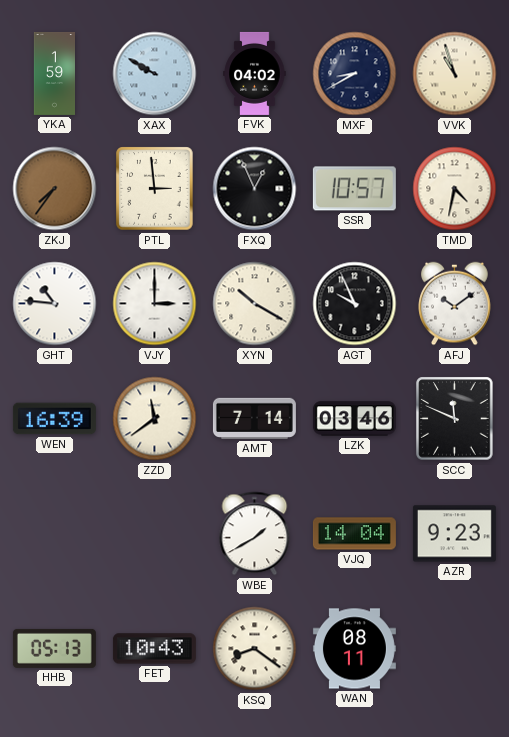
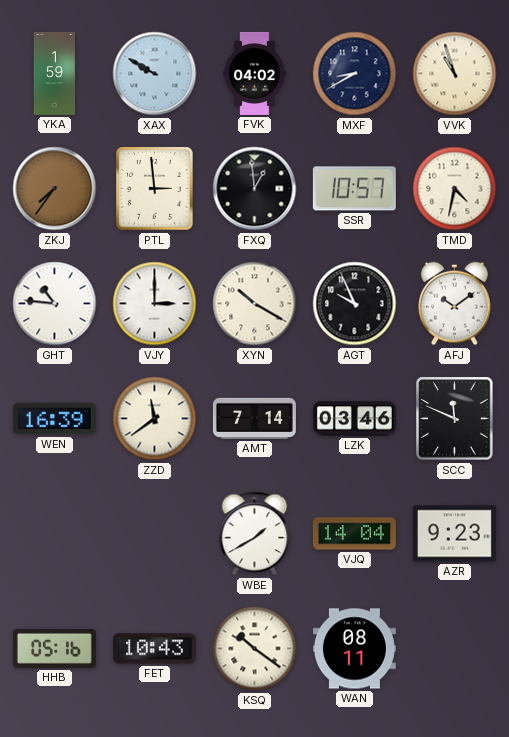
FXQ: 12:56 -> 12:59 (255, 189)
HHB: 05:13 -> 05:16 (54, 648)
KSQ: 8:21 -> 10:21 (255, 649)
